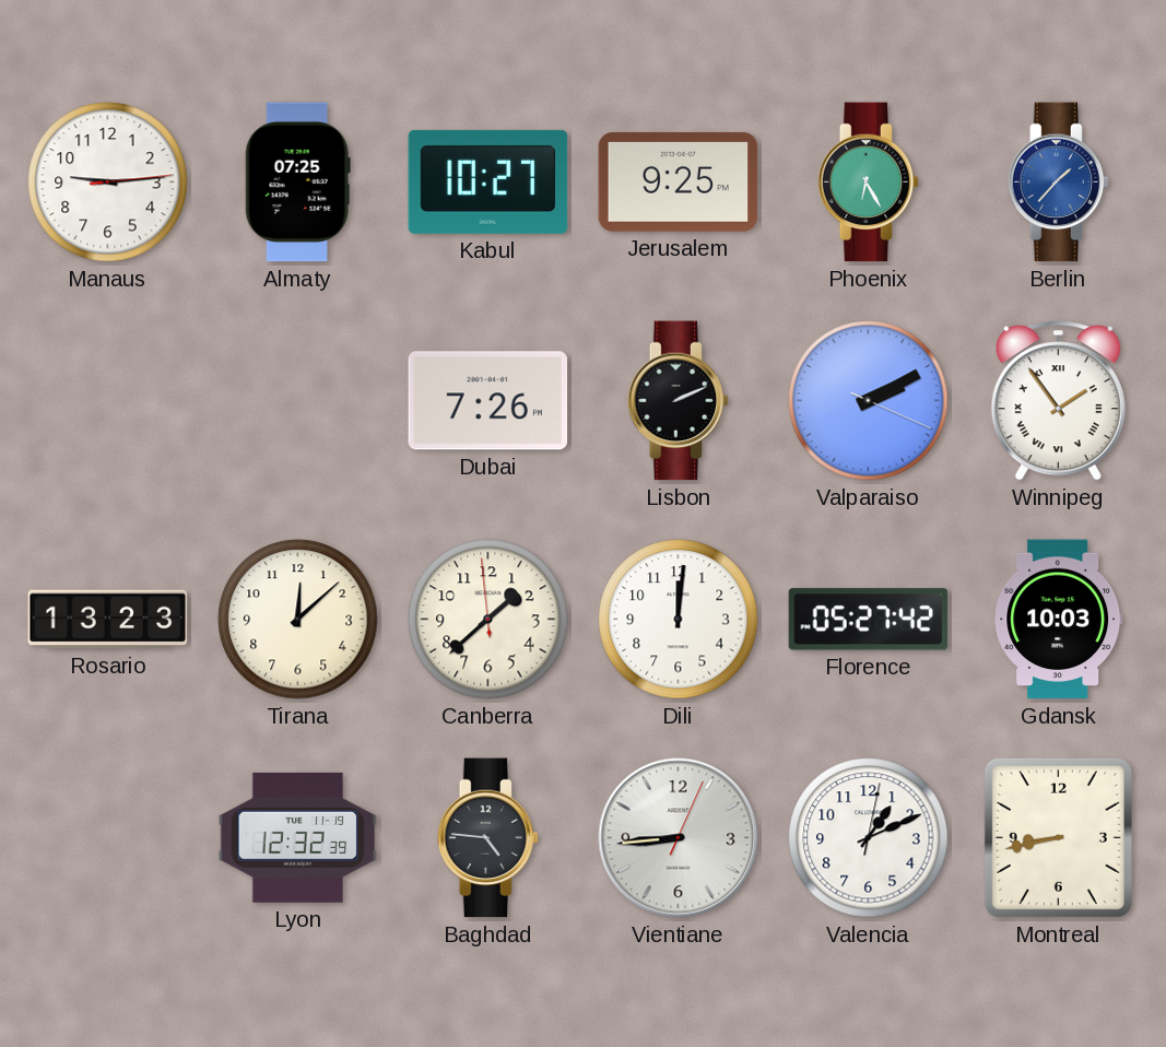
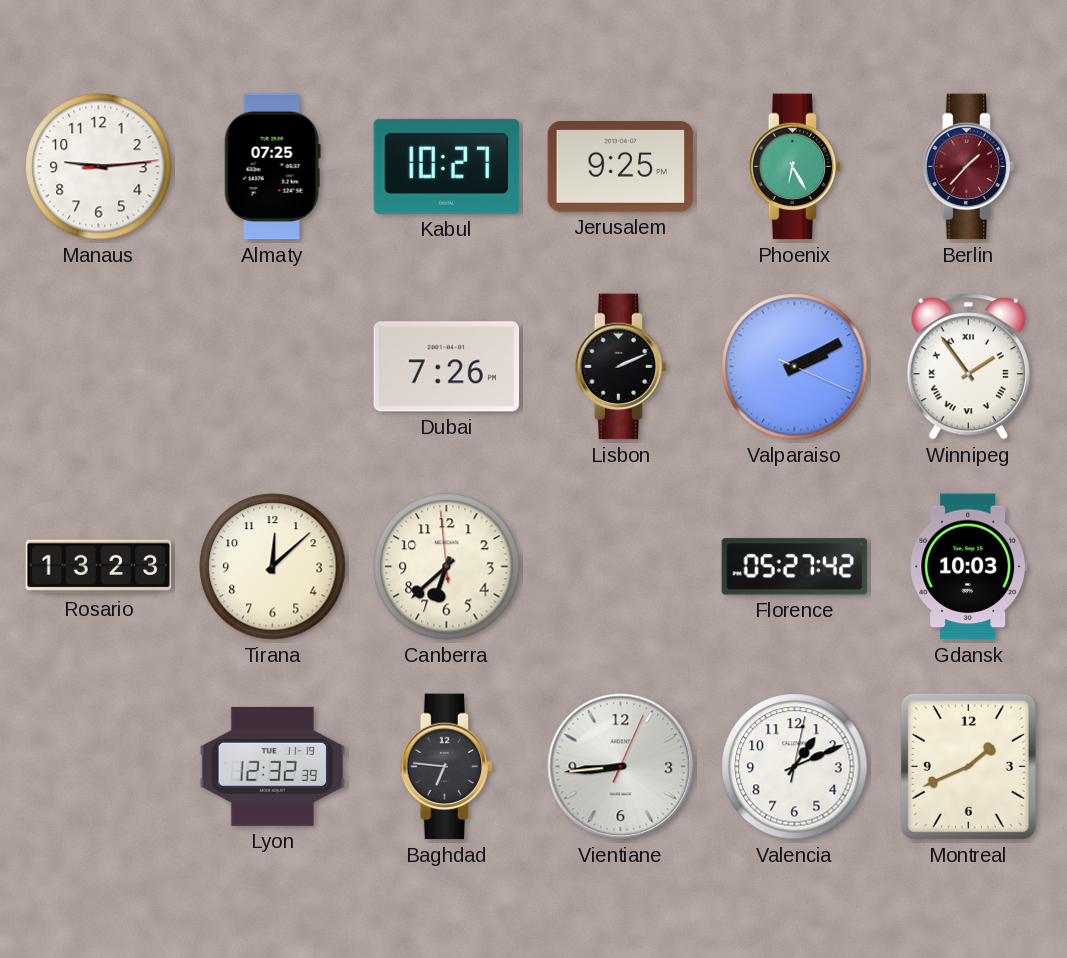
Berlin dial: blue -> burgundy (969, 167)
Canberra: 1:37 -> 6:37 (447, 567)
Dili: 12:01 -> none (679, 620)
Baghdad: 4:46 -> 6:46 (447, 767)
Montreal: 8:43 -> 1:41 (968, 766)
